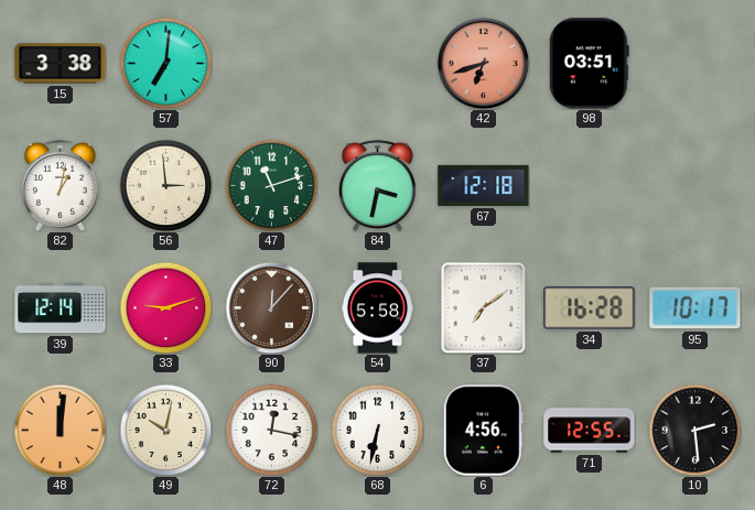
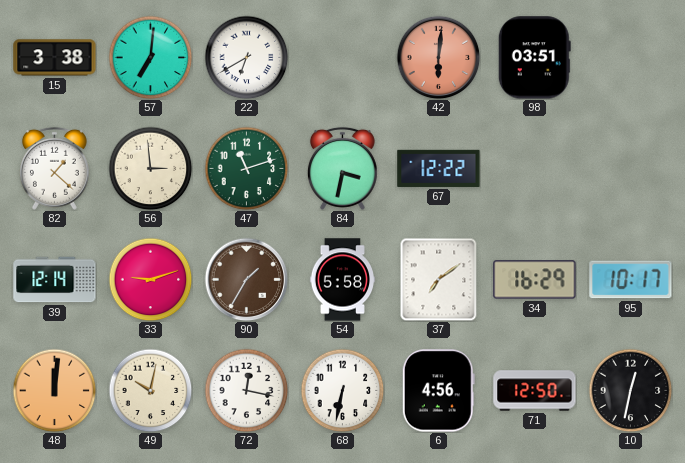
22: none -> 6:40 (246, 57)
42: 6:42 -> 6:01 (438, 57)
82: 1:02 -> 1:22 (54, 168)
67: 12:18 -> 12:22 (439, 168)
90: 12:07 -> 1:35 (246, 279)
34: 16:28 -> 16:29 (535, 280)
71: 12:55 -> 12:50 (535, 391)
10: 2:29 -> 12:32 (630, 390)
